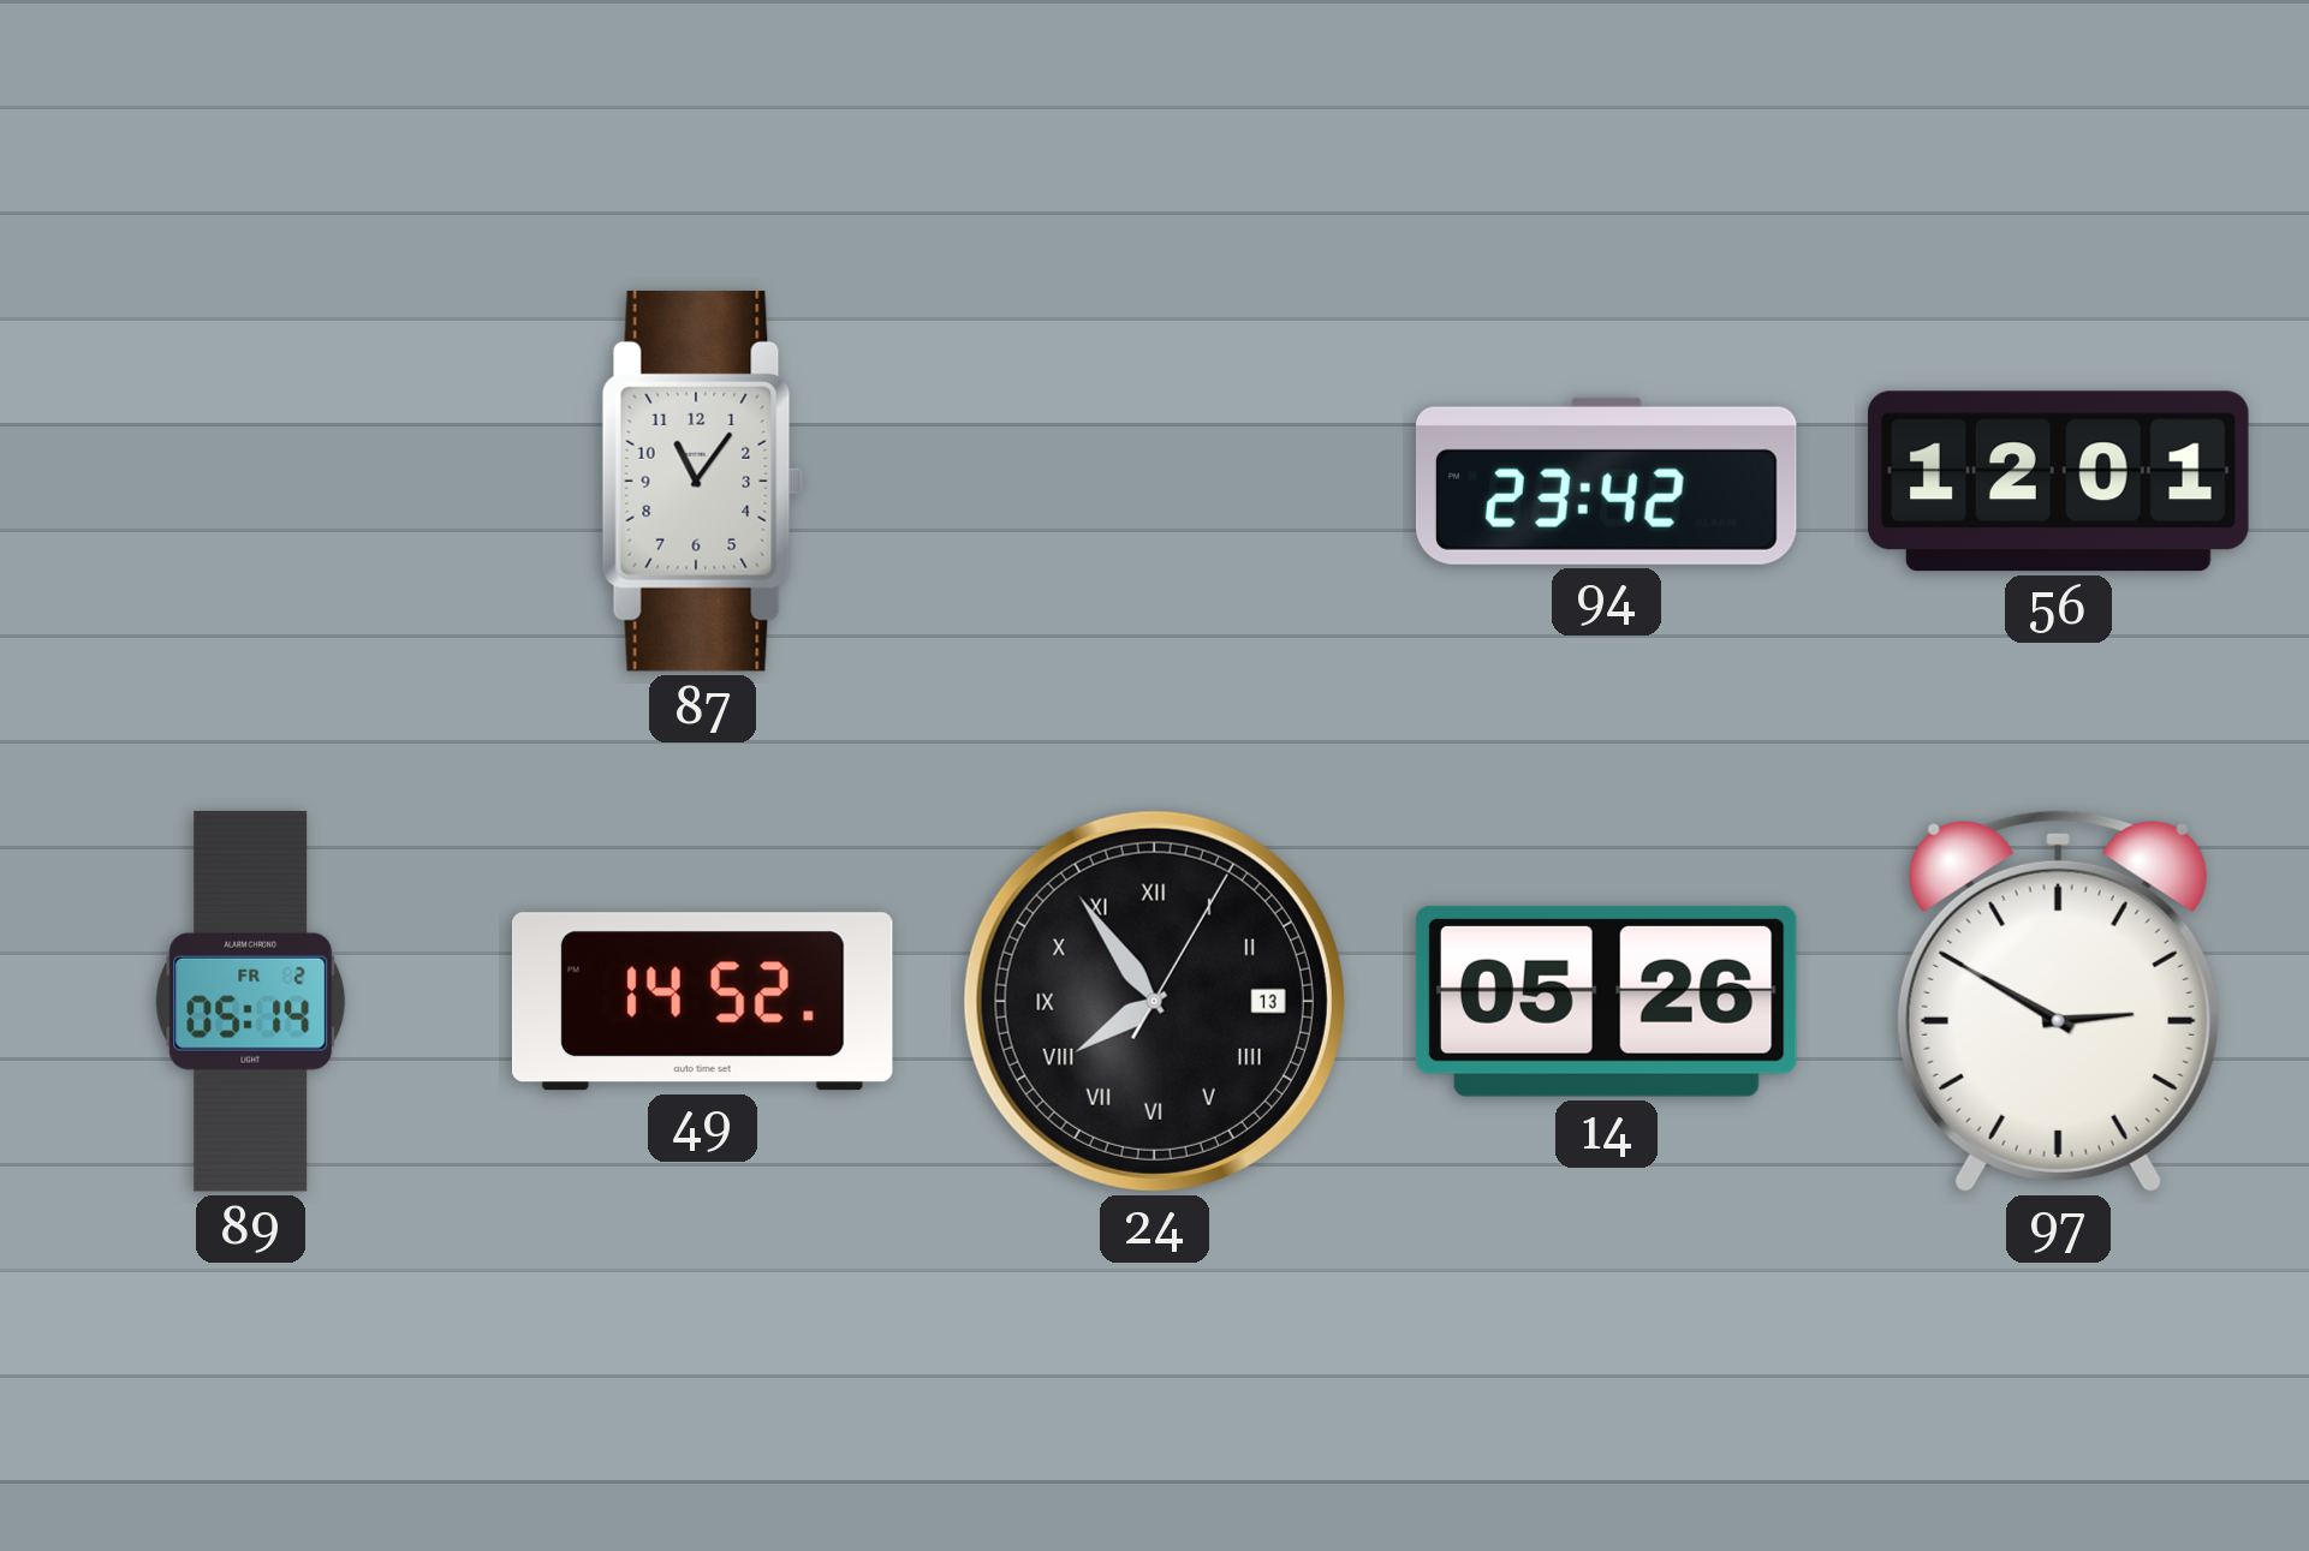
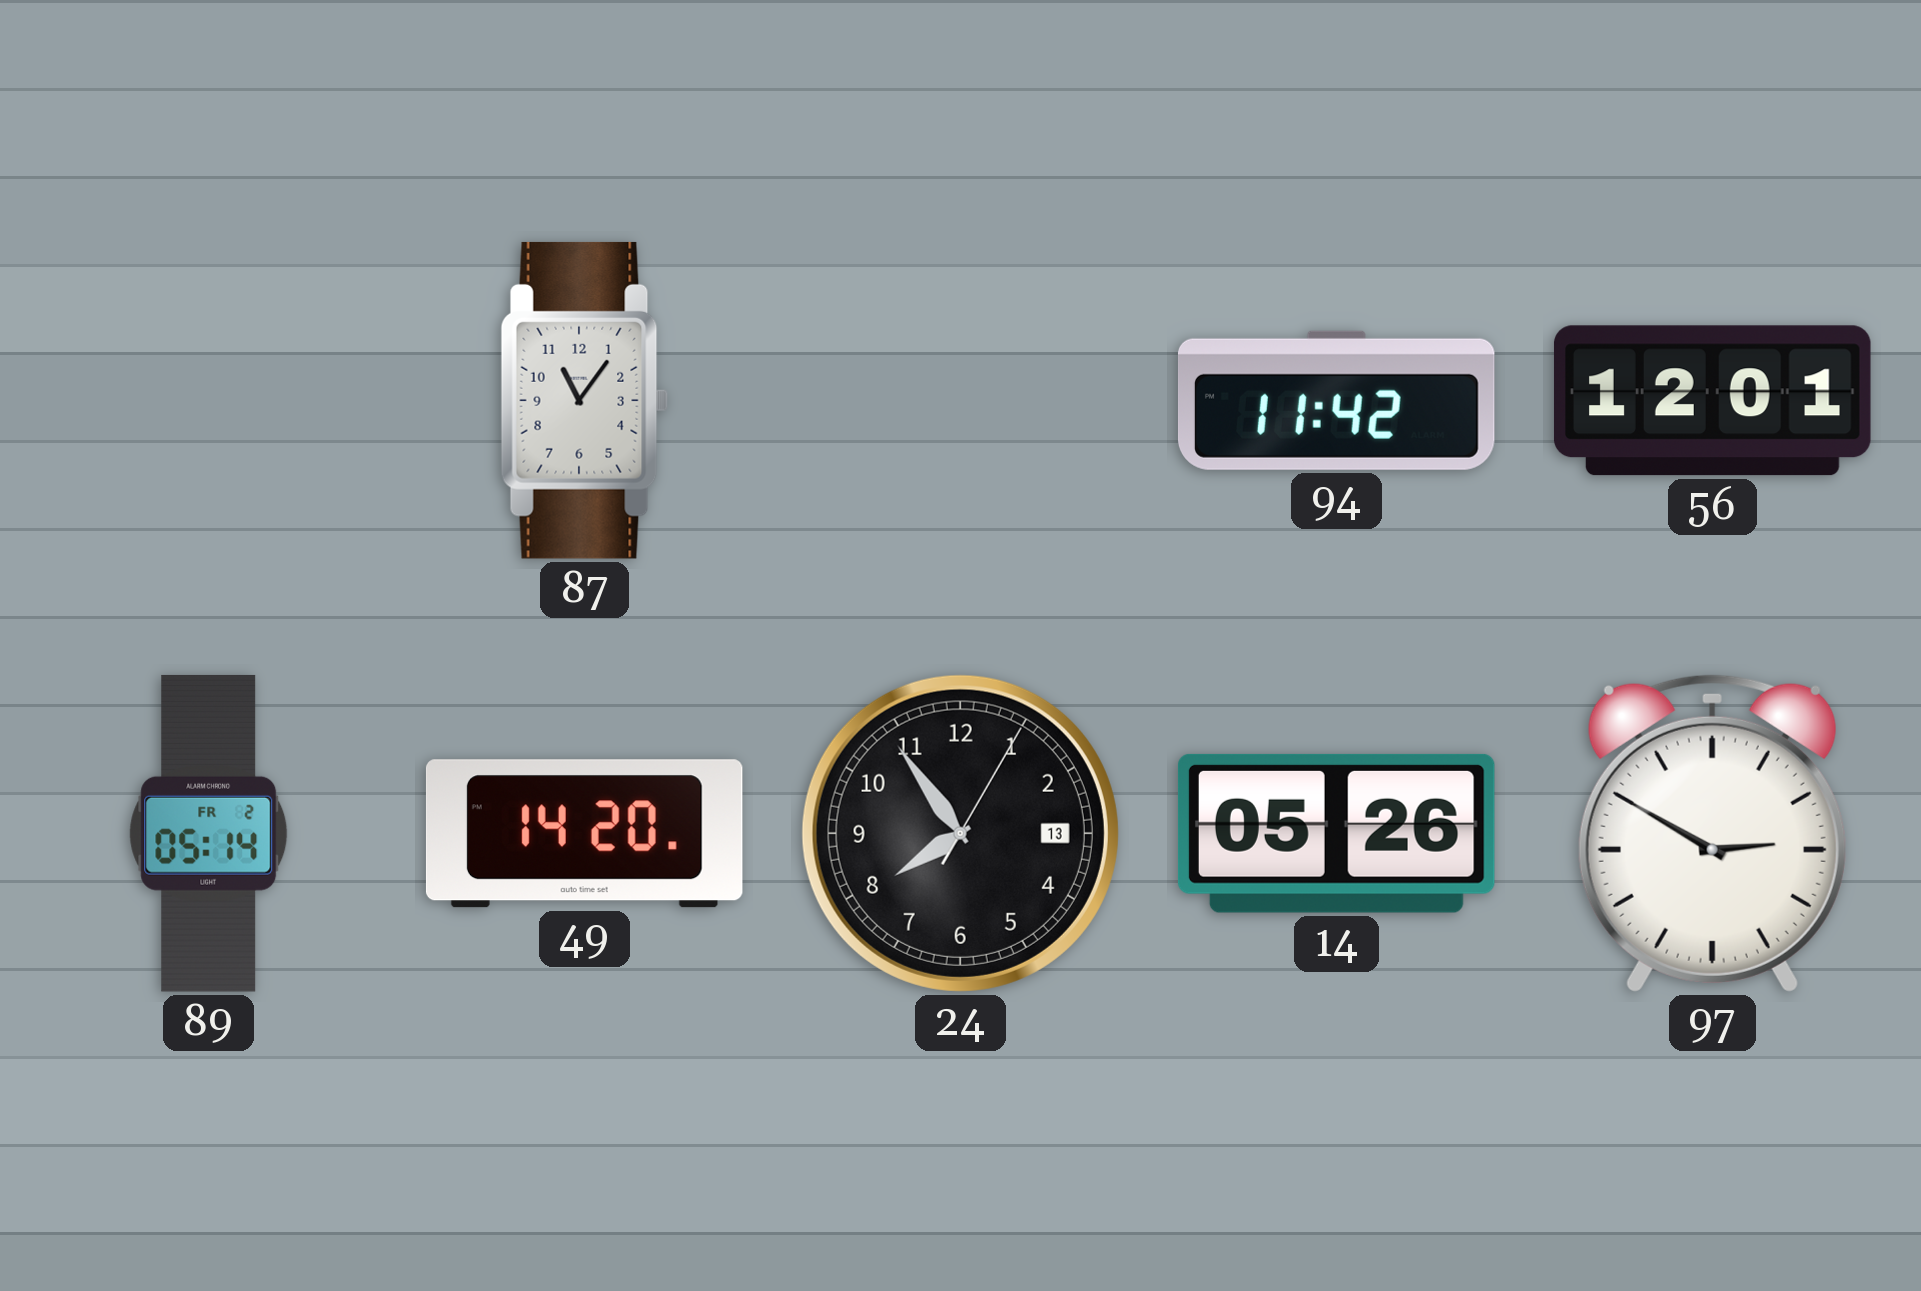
94: 23:42 -> 11:42 (1336, 400)
49: 14:52 -> 14:20 (584, 834)
24 numerals: Roman -> Arabic (960, 833)
